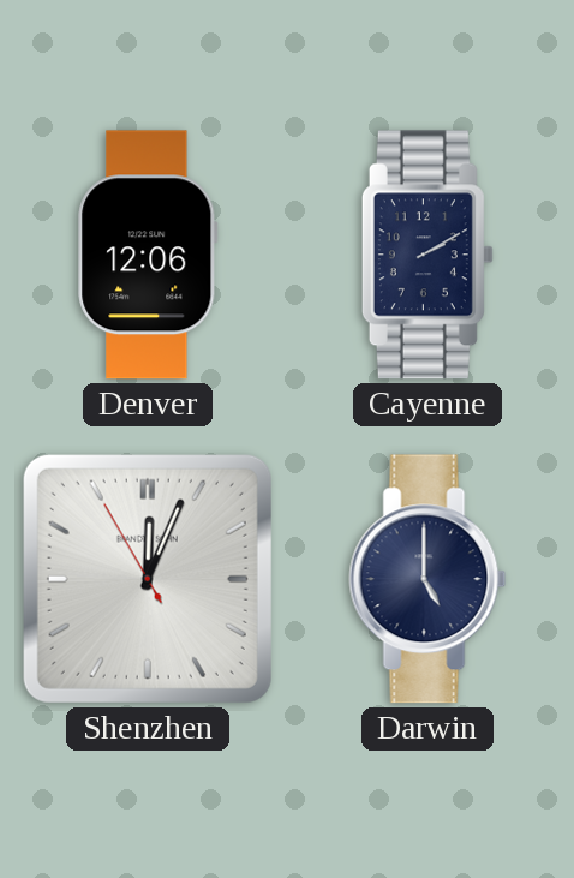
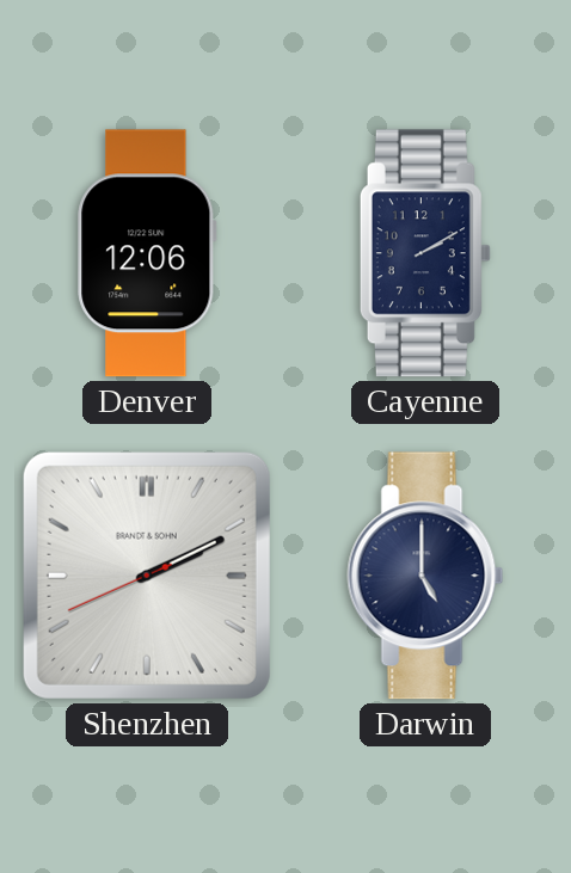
Shenzhen: 12:03 -> 2:10 (147, 576)
